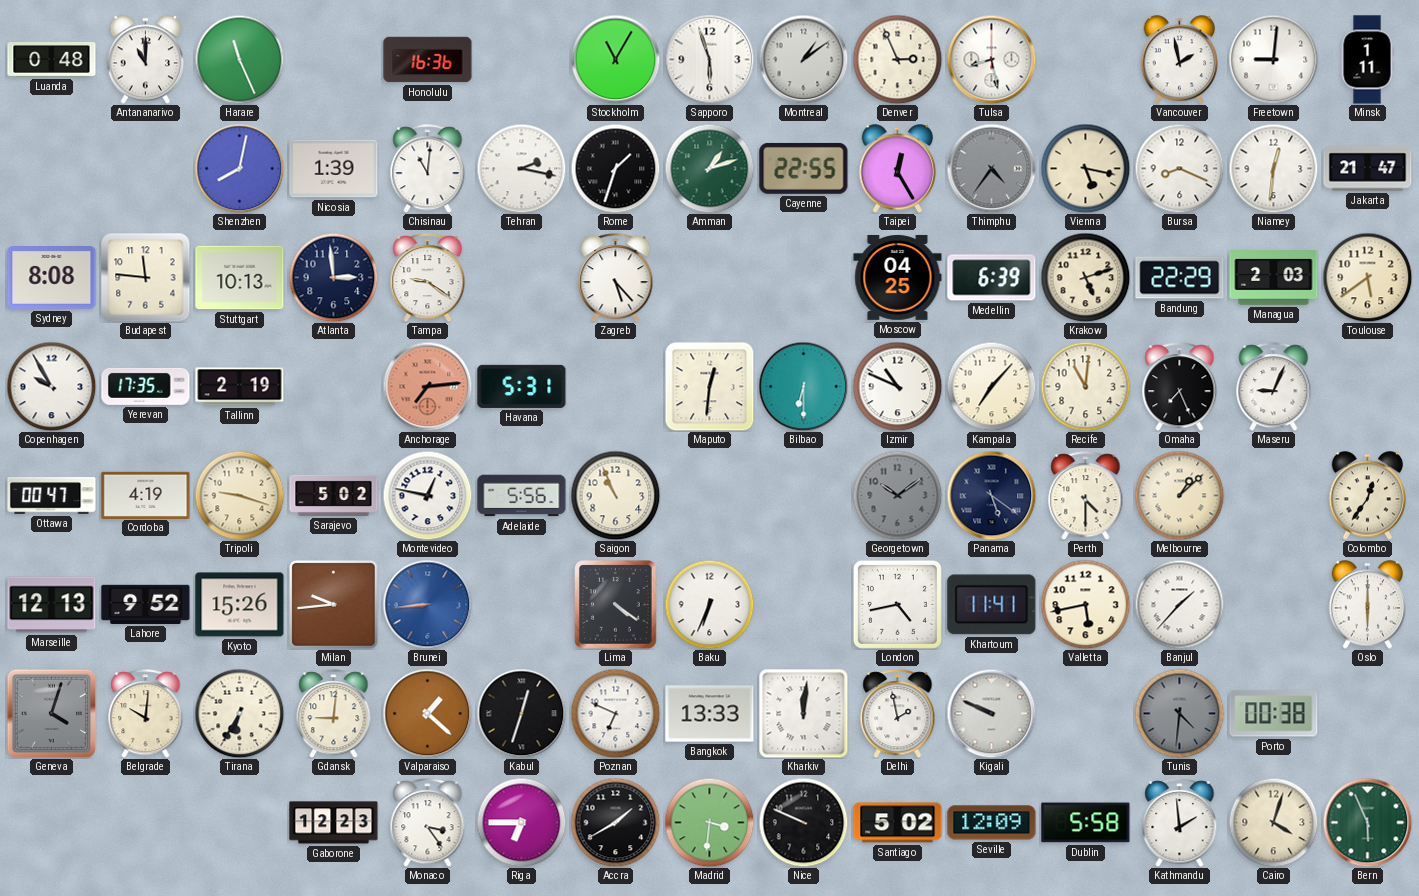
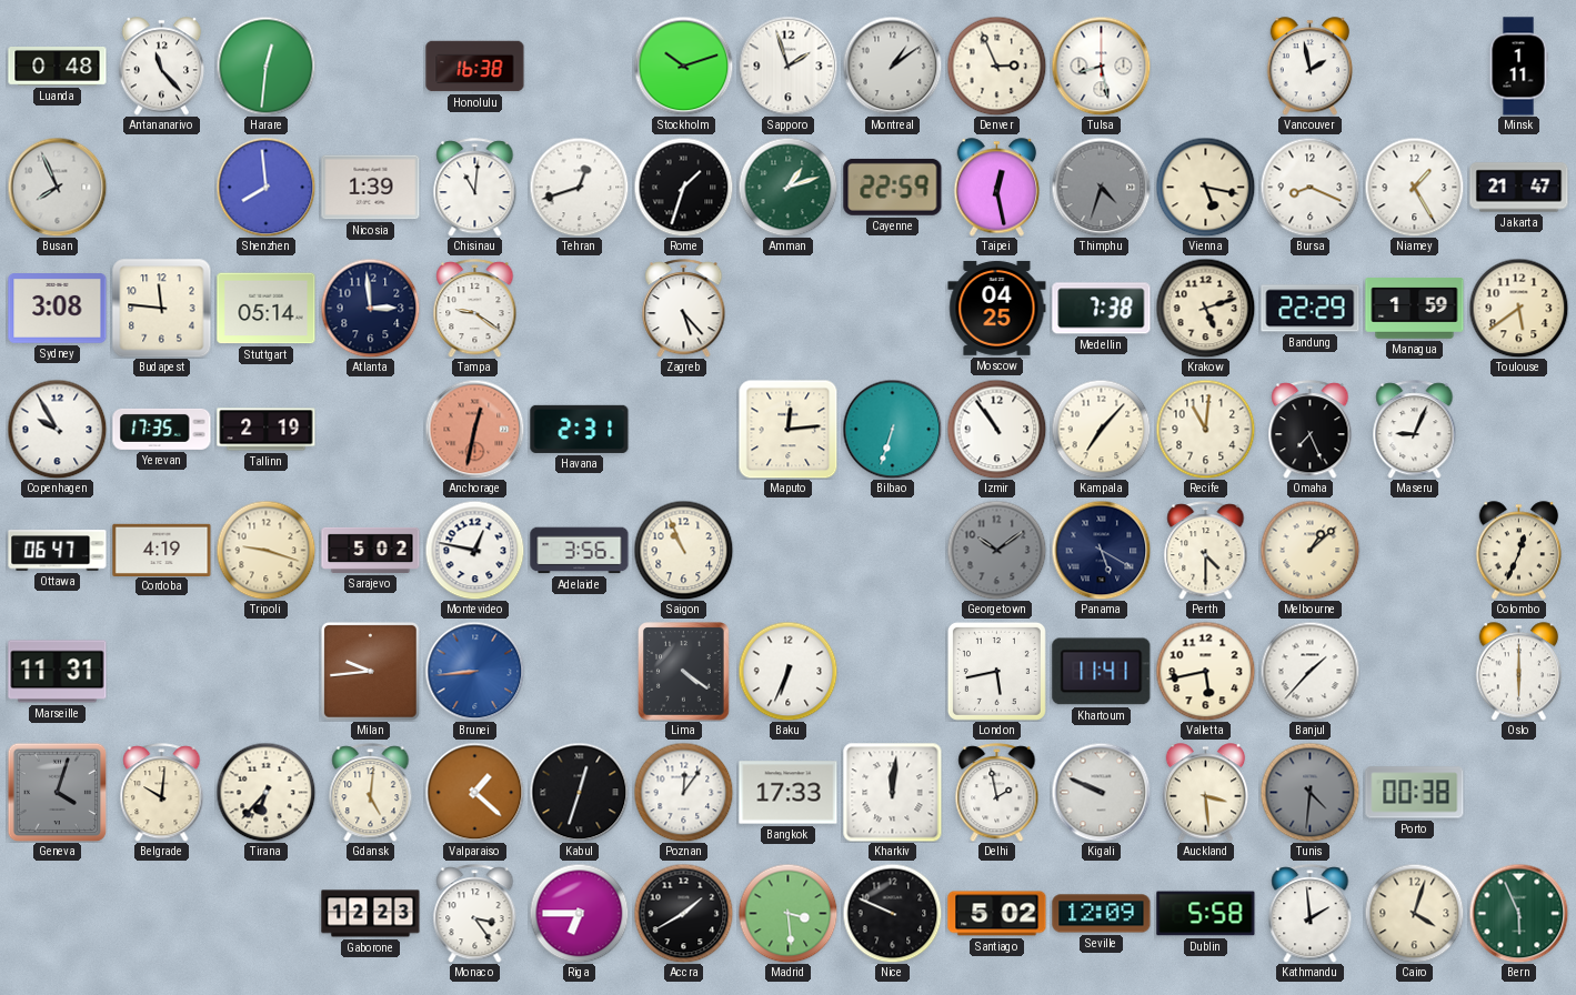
Antananarivo: 11:00 -> 11:23 (162, 67)
Harare: 11:26 -> 12:31 (265, 66)
Honolulu: 16:36 -> 16:38 (475, 67)
Stockholm: 11:05 -> 10:12 (683, 66)
Sapporo: 5:57 -> 1:57 (787, 66)
Freetown: 9:01 -> none (1273, 59)
Busan: none -> 7:56 (57, 187)
Shenzhen: 8:02 -> 7:59 (265, 187)
Tehran: 2:17 -> 12:42 (579, 187)
Cayenne: 22:55 -> 22:59 (893, 187)
Taipei: 12:25 -> 12:28 (997, 188)
Thimphu: 4:36 -> 4:33 (1101, 187)
Niamey: 12:31 -> 1:25 (1414, 187)
Sydney: 8:08 -> 3:08 (58, 309)
Stuttgart: 10:13 -> 05:14 (267, 309)
Medellin: 6:39 -> 7:38 (1102, 309)
Managua: 2:03 -> 1:59 (1415, 309)
Anchorage: 7:14 -> 12:32 (474, 429)
Havana: 5:31 -> 2:31 (580, 429)
Maputo: 12:31 -> 12:14 (787, 429)
Bilbao: 6:30 -> 6:33 (892, 429)
Izmir: 10:49 -> 10:54 (996, 429)
Ottawa: 00:47 -> 06:47 (58, 551)
Adelaide: 5:56 -> 3:56 (580, 551)
Panama: 5:21 -> 5:20 (1101, 550)
Colombo: 12:36 -> 12:34 (1519, 551)
Marseille: 12:13 -> 11:31 (58, 672)
Lahore: 9:52 -> none (146, 604)
Kyoto: 15:26 -> none (240, 605)
London: 4:43 -> 5:43 (996, 671)
Tirana: 6:35 -> 6:37 (265, 792)
Gdansk: 9:01 -> 5:01 (371, 793)
Poznan: 6:49 -> 12:06 (683, 792)
Bangkok: 13:33 -> 17:33 (789, 793)
Auckland: none -> 3:29 (1206, 793)
Madrid: 3:31 -> 3:29 (787, 913)
